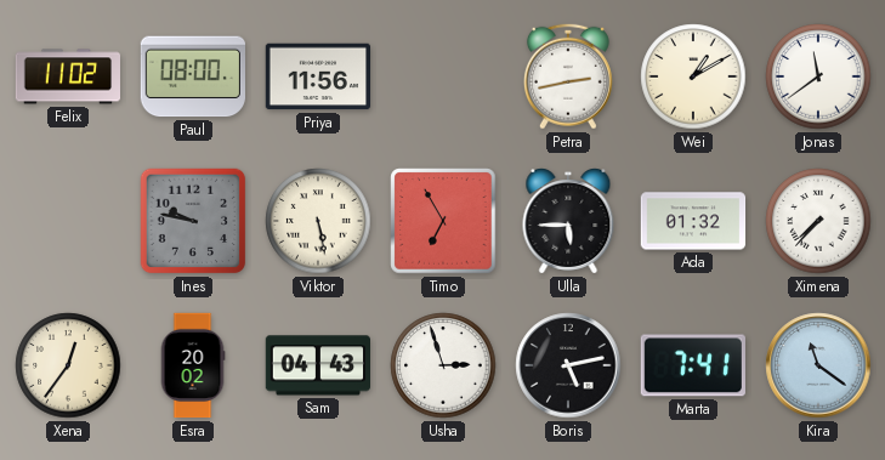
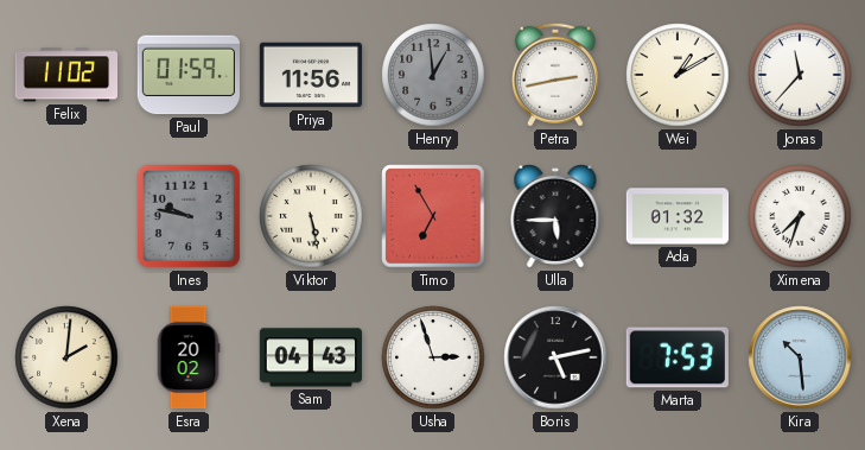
Paul: 08:00 -> 01:59 (187, 75)
Henry: none -> 12:59 (433, 75)
Jonas: 11:39 -> 11:37 (800, 75)
Ximena: 7:37 -> 7:33 (800, 216)
Xena: 12:36 -> 2:01 (66, 357)
Marta: 7:41 -> 7:53 (676, 357)
Kira: 11:21 -> 10:29 (800, 357)
